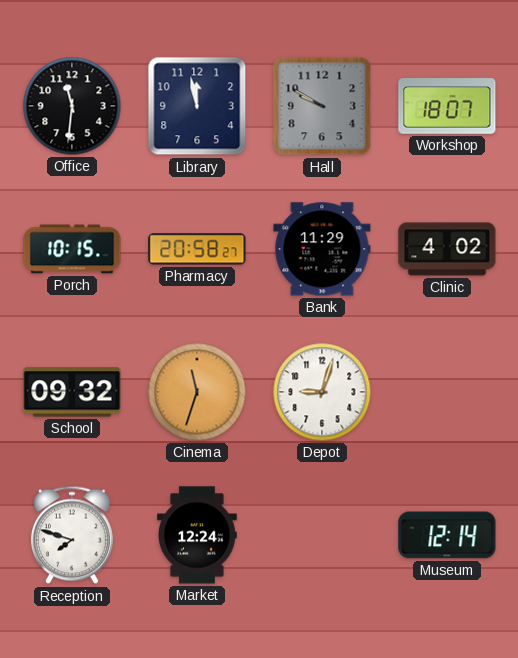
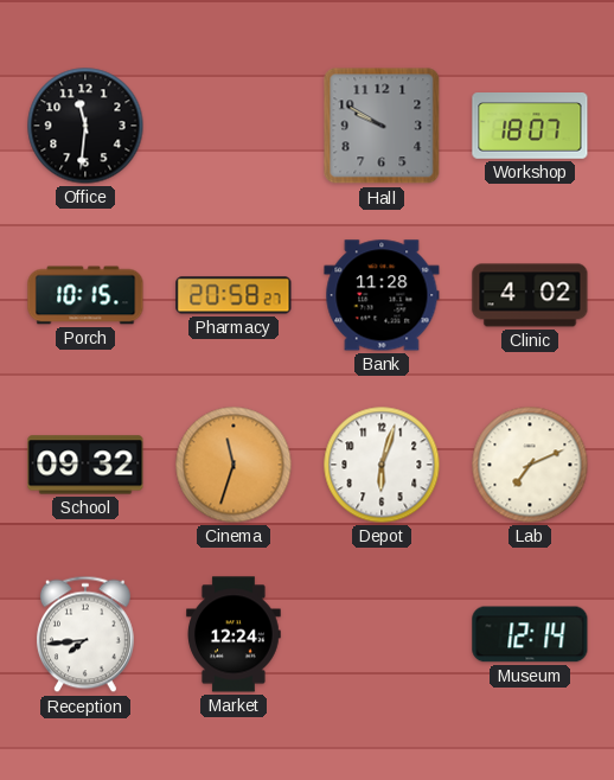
Library: 11:58 -> none (197, 106)
Bank: 11:29 -> 11:28 (382, 295)
Depot: 9:03 -> 6:03 (382, 465)
Lab: none -> 7:11 (530, 465)
Reception: 7:48 -> 7:44 (85, 634)
